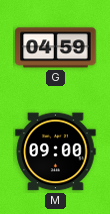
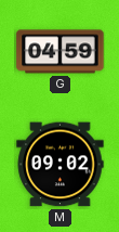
M: 09:00 -> 09:02 (61, 165)
